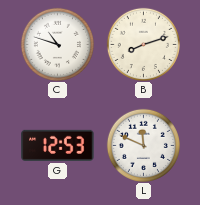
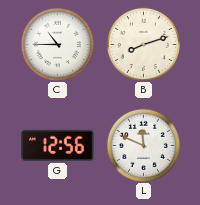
C: 10:48 -> 10:45 (57, 44)
G: 12:53 -> 12:56 (58, 145)
